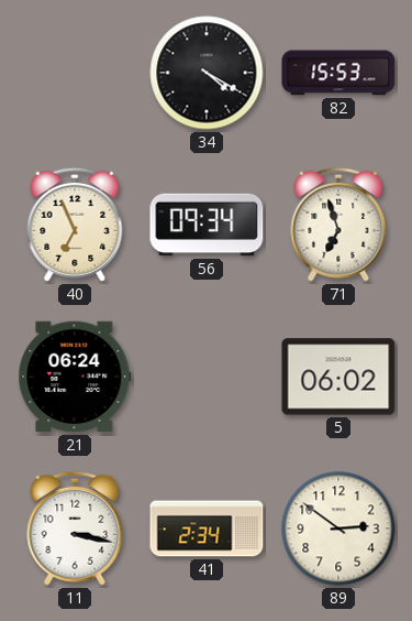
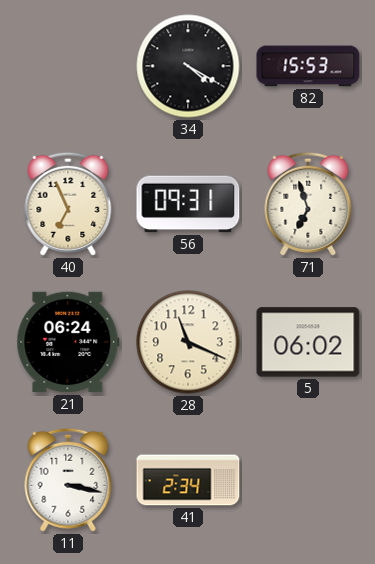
56: 09:34 -> 09:31 (188, 204)
28: none -> 11:19 (188, 342)
89: 2:51 -> none (338, 529)
